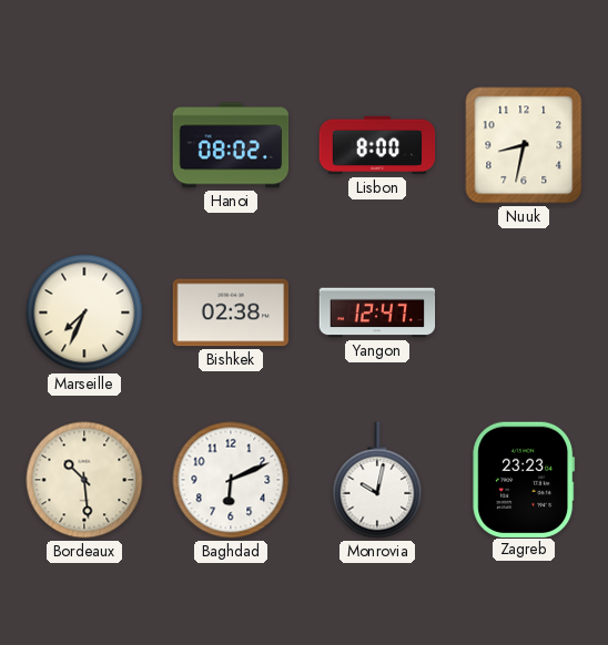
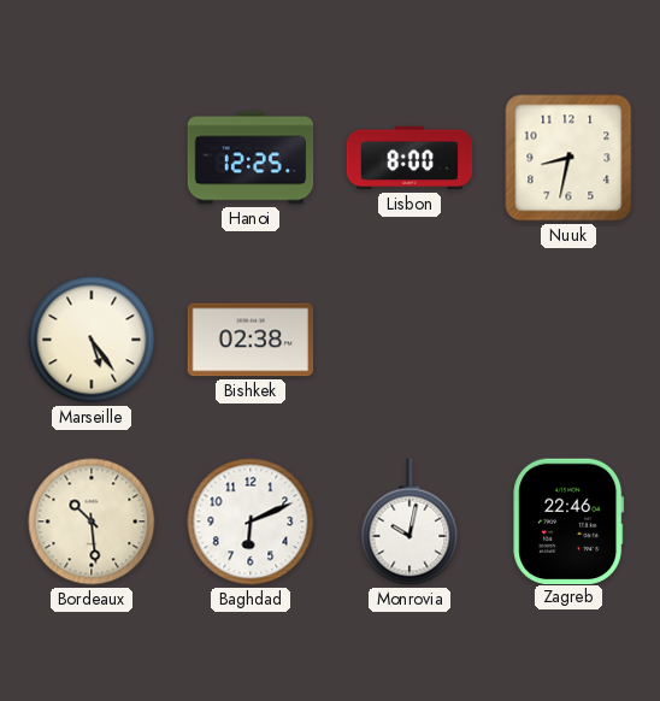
Hanoi: 08:02 -> 12:25 (251, 158)
Marseille: 7:34 -> 5:24 (92, 340)
Yangon: 12:47 -> none (377, 313)
Zagreb: 23:23 -> 22:46 (568, 520)
